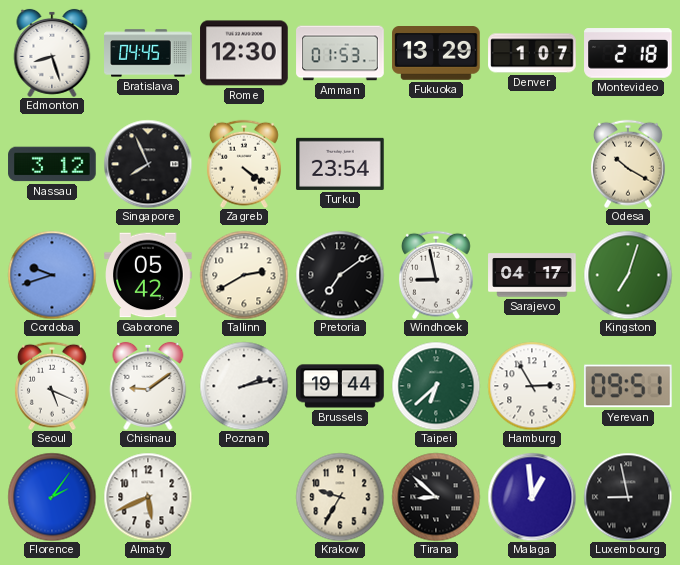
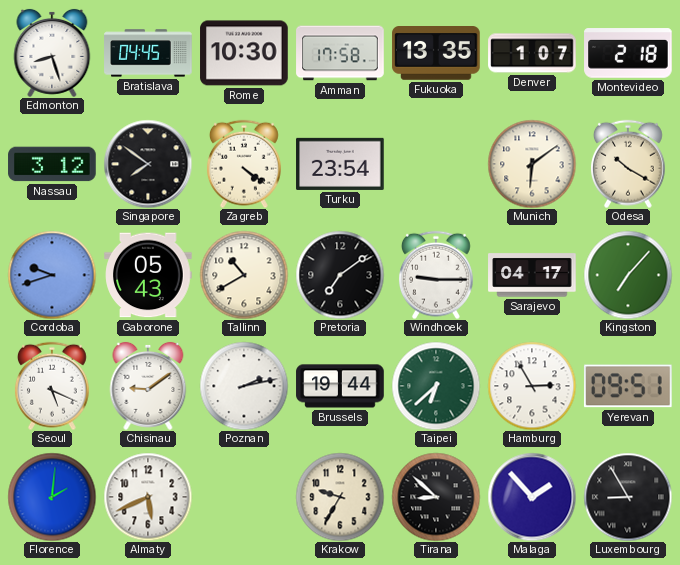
Rome: 12:30 -> 10:30 (244, 53)
Amman: 01:53 -> 17:58 (340, 53)
Fukuoka: 13:29 -> 13:35 (436, 54)
Singapore: 7:56 -> 7:51 (148, 164)
Munich: none -> 6:09 (532, 164)
Gaborone: 05:42 -> 05:43 (148, 275)
Tallinn: 2:40 -> 10:40 (244, 275)
Windhoek: 8:58 -> 9:15 (436, 275)
Kingston: 7:03 -> 7:07 (628, 275)
Florence: 2:06 -> 2:01 (52, 497)
Malaga: 12:59 -> 1:53 (532, 497)
Luxembourg: 8:58 -> 8:55 (628, 497)
